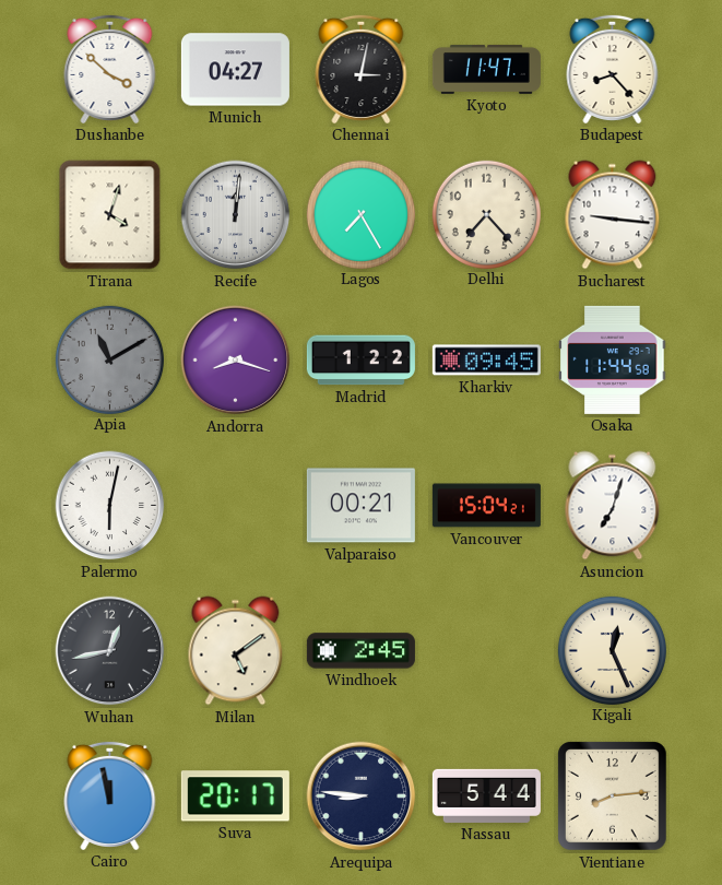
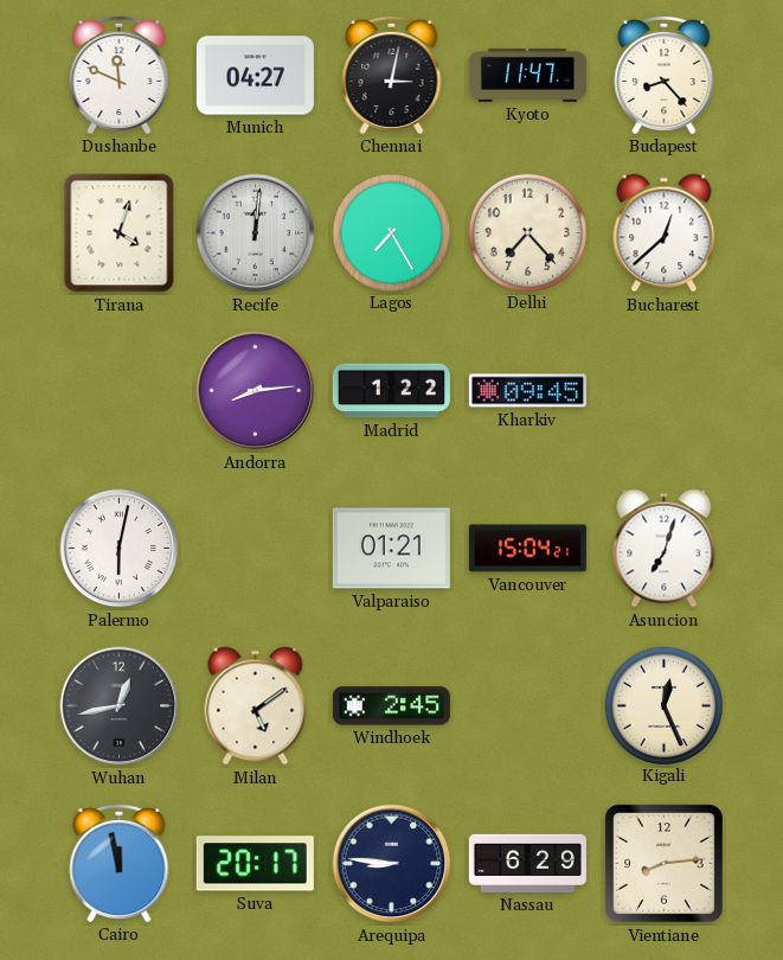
Dushanbe: 3:52 -> 11:49 (120, 75)
Bucharest: 9:16 -> 12:38 (665, 233)
Apia: 11:10 -> none (109, 359)
Andorra: 8:18 -> 8:14 (256, 391)
Osaka: 11:44 -> none (613, 359)
Valparaiso: 00:21 -> 01:21 (391, 549)
Nassau: 5:44 -> 6:29 (527, 863)
